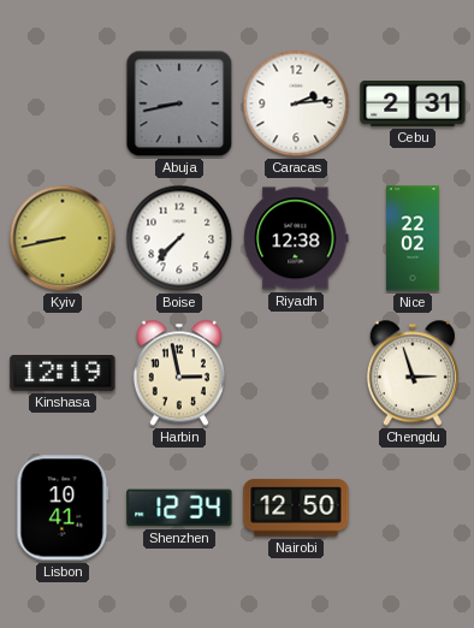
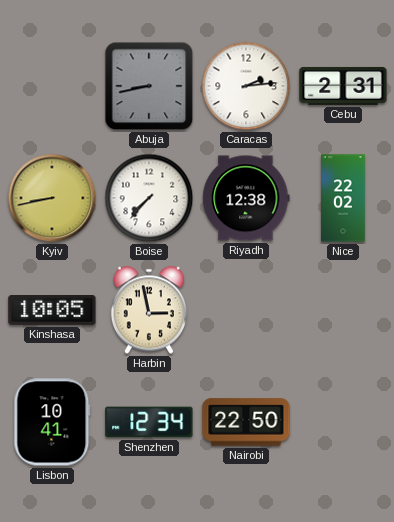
Kinshasa: 12:19 -> 10:05 (52, 311)
Chengdu: 2:57 -> none (413, 373)
Nairobi: 12:50 -> 22:50 (246, 422)
